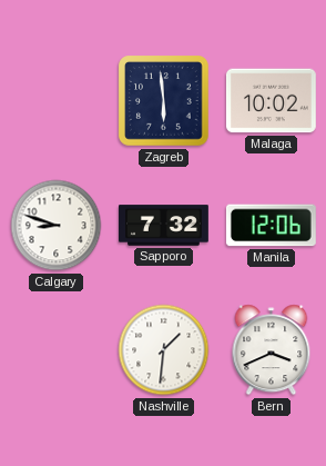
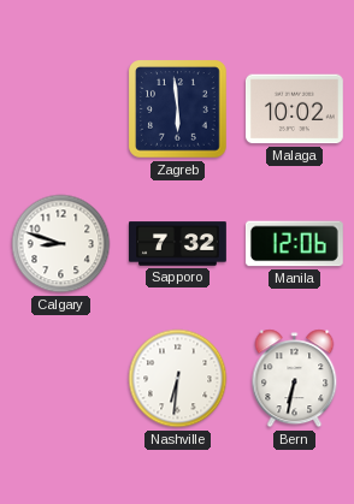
Nashville: 1:31 -> 6:31 (178, 379)
Bern: 3:41 -> 6:32 (295, 379)
